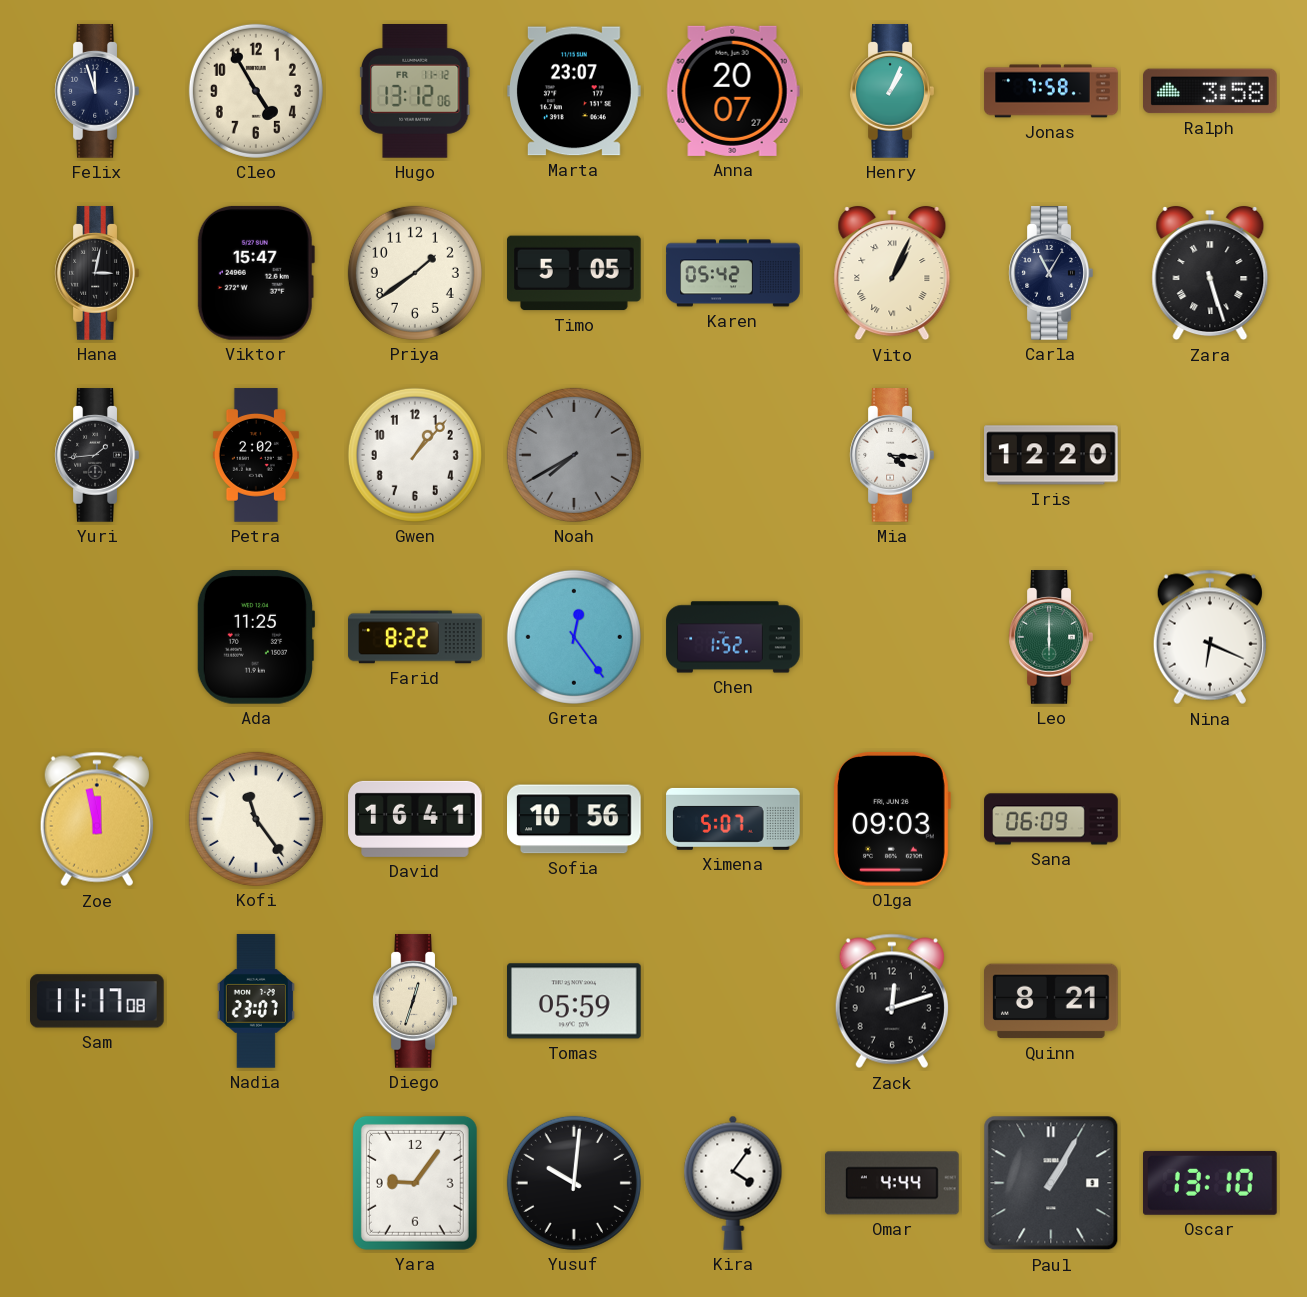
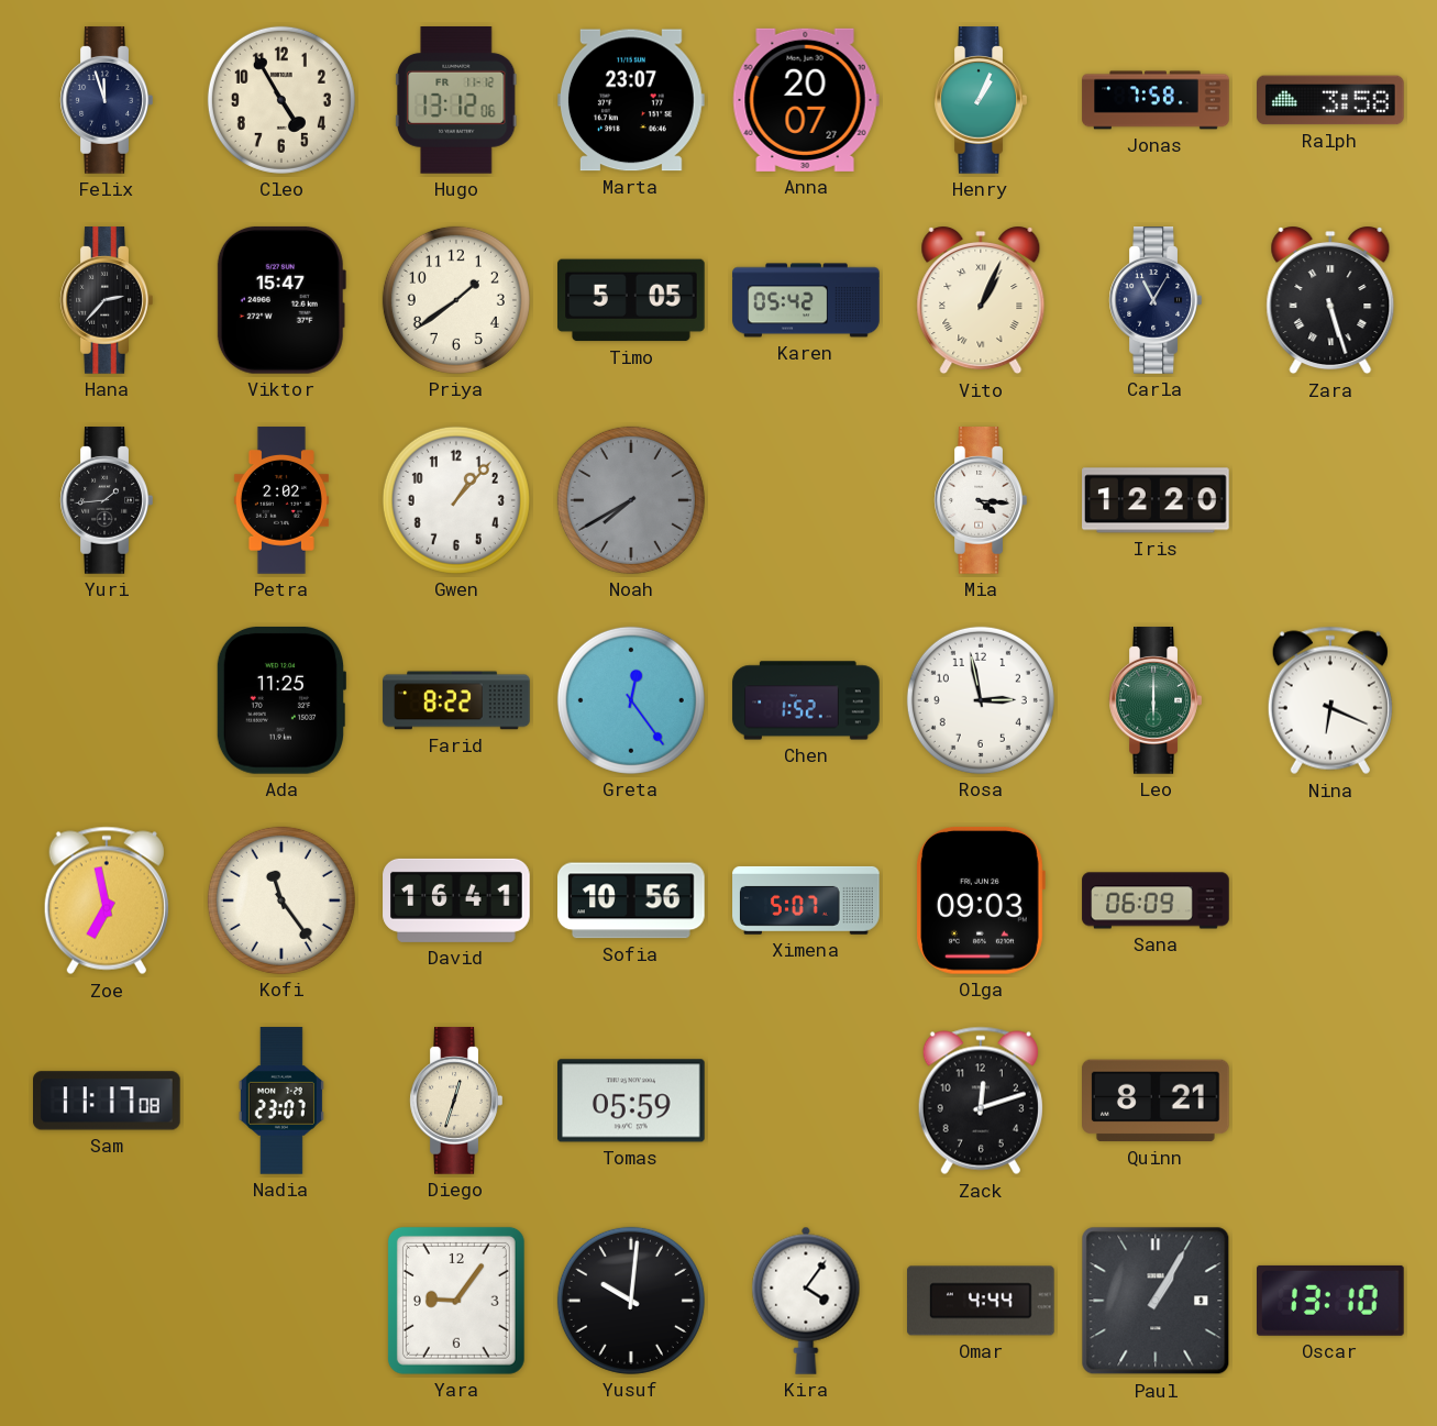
Hana: 3:02 -> 2:37 (107, 300)
Rosa: none -> 2:58 (981, 700)
Zoe: 11:58 -> 6:58 (107, 900)
